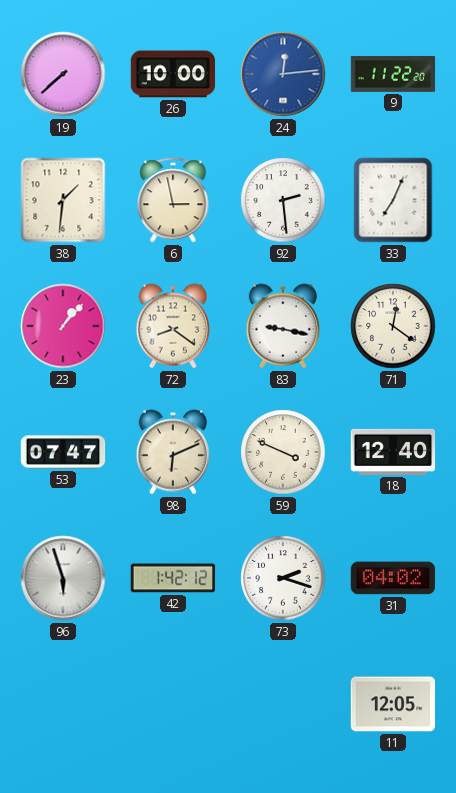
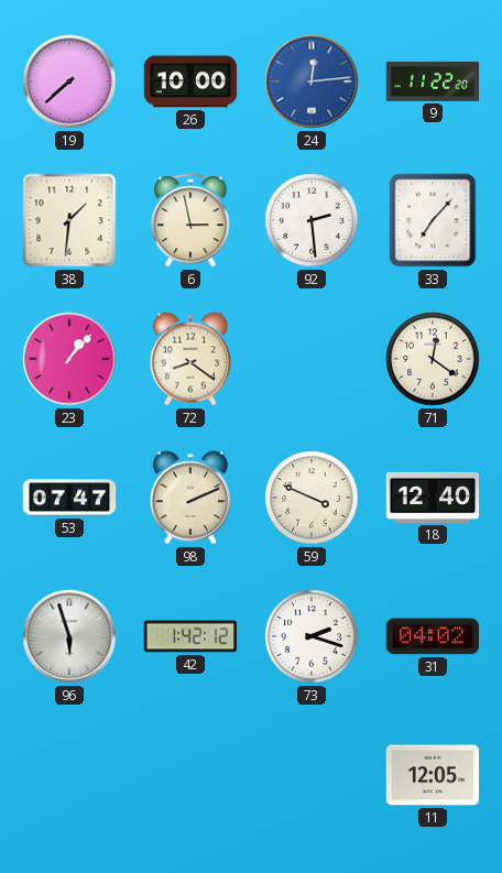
33: 7:04 -> 7:07 (433, 220)
83: 9:17 -> none (282, 326)
98: 6:11 -> 2:11 (189, 498)
